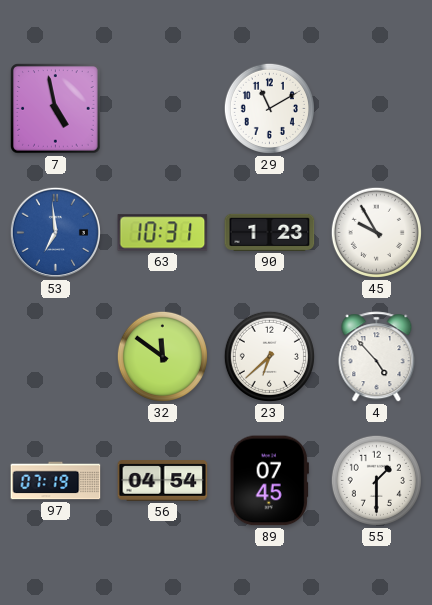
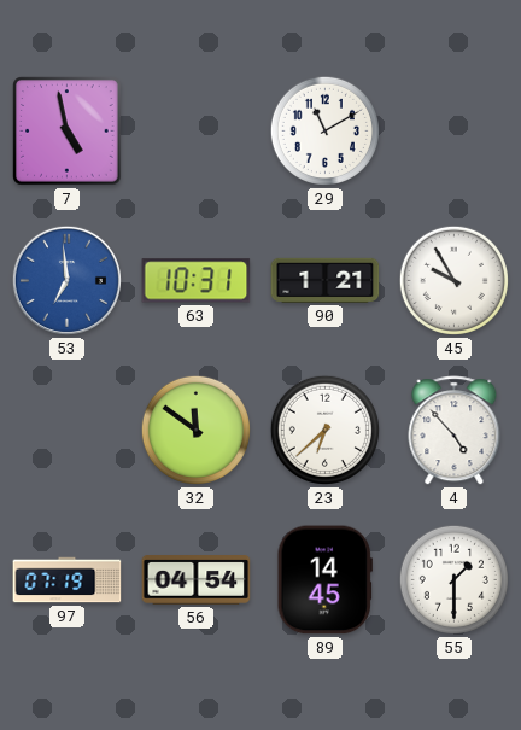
90: 1:23 -> 1:21 (326, 280)
89: 07:45 -> 14:45 (324, 580)
